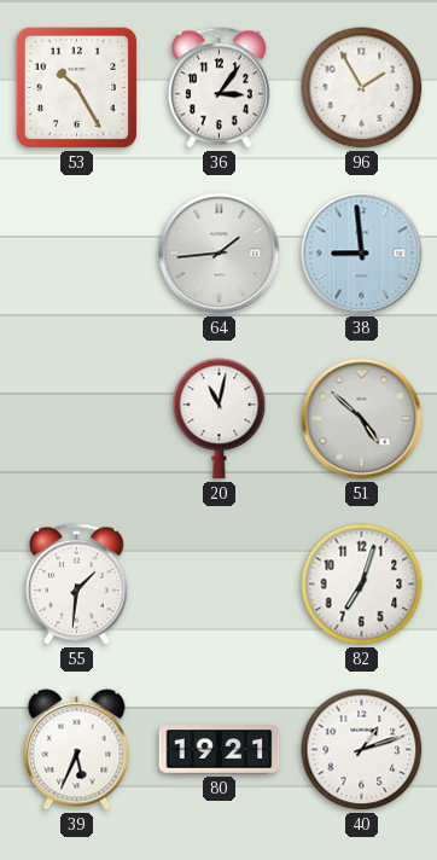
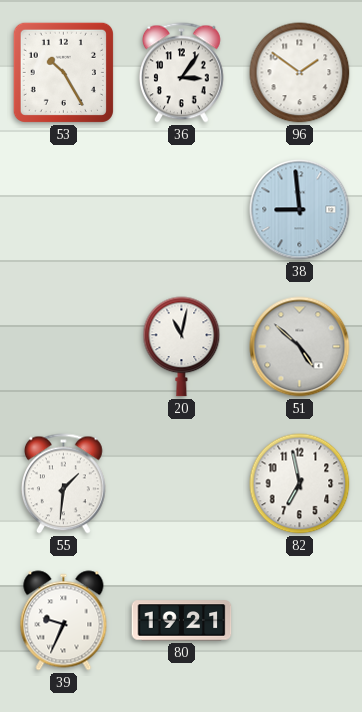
96: 1:55 -> 1:51 (300, 73)
64: 1:44 -> none (220, 254)
82: 7:03 -> 6:58 (300, 484)
39: 5:34 -> 9:34 (64, 621)
40: 1:12 -> none (362, 750)
